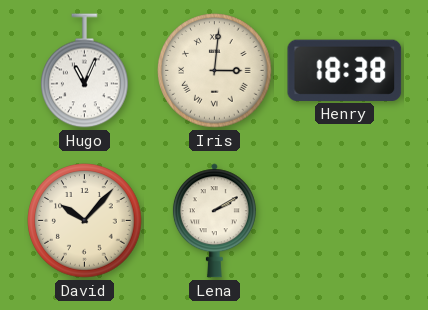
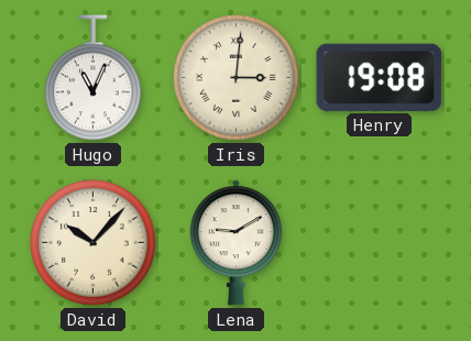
Henry: 18:38 -> 19:08 (380, 77)
Lena: 2:10 -> 9:10 (235, 243)
